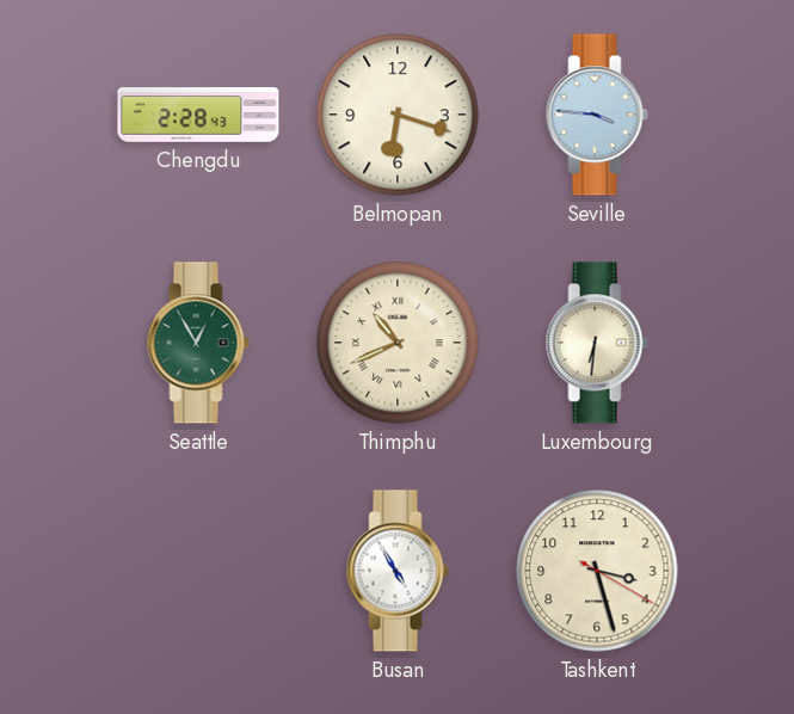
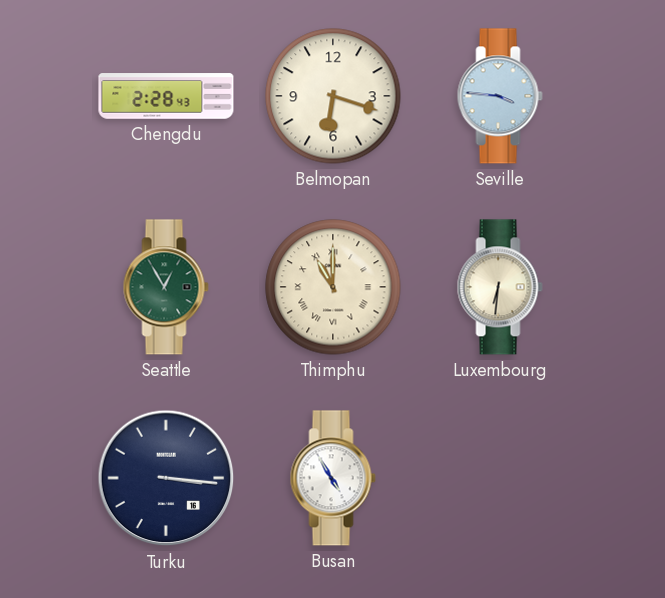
Thimphu: 10:41 -> 11:00 (333, 287)
Turku: none -> 3:16 (166, 478)
Tashkent: 3:27 -> none (597, 571)
